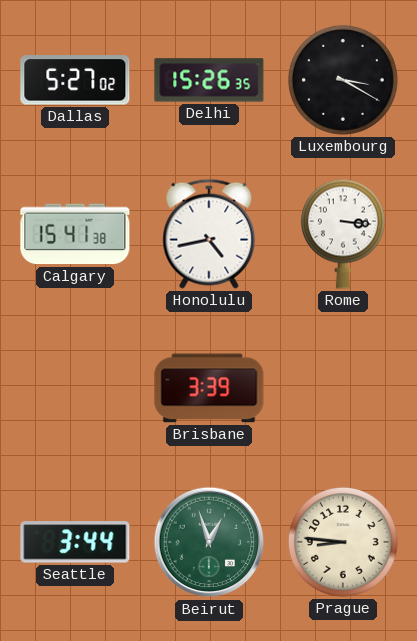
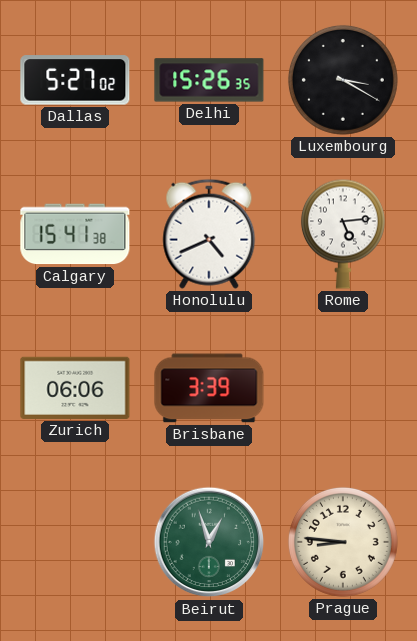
Honolulu: 4:43 -> 4:41 (209, 234)
Rome: 3:16 -> 5:14 (343, 234)
Zurich: none -> 06:06 (75, 388)
Seattle: 3:44 -> none (75, 542)
